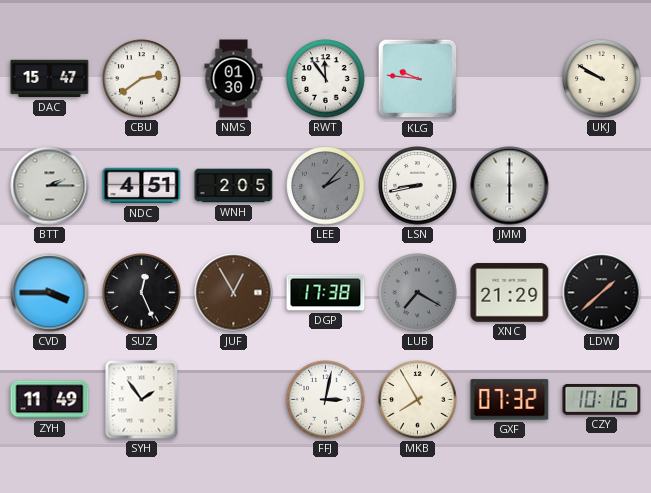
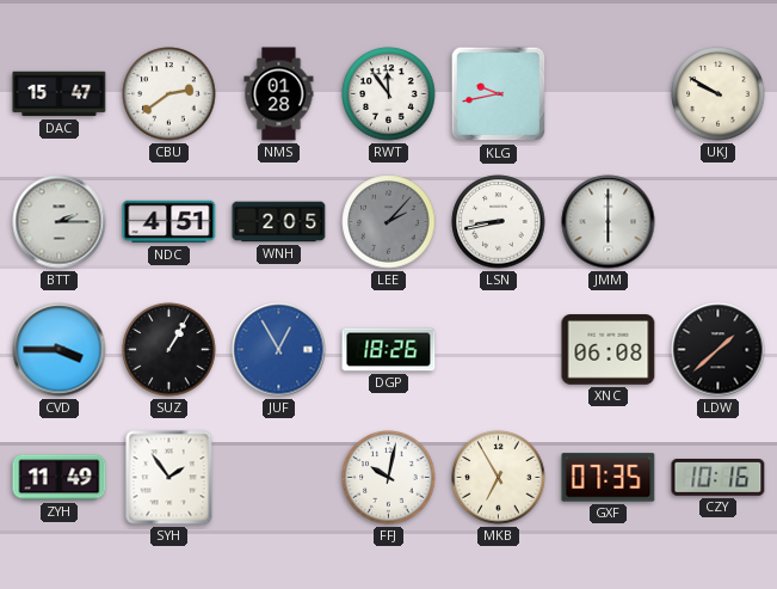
NMS: 01:30 -> 01:28 (279, 94)
KLG: 9:46 -> 9:43 (499, 94)
SUZ: 12:26 -> 1:05 (169, 350)
JUF dial: brown -> blue (279, 350)
DGP: 17:38 -> 18:26 (389, 350)
LUB: 7:20 -> none (418, 293)
XNC: 21:29 -> 06:08 (609, 350)
FFJ: 3:02 -> 10:02 (389, 478)
MKB: 7:55 -> 6:55 (499, 478)
GXF: 07:32 -> 07:35 (609, 478)
